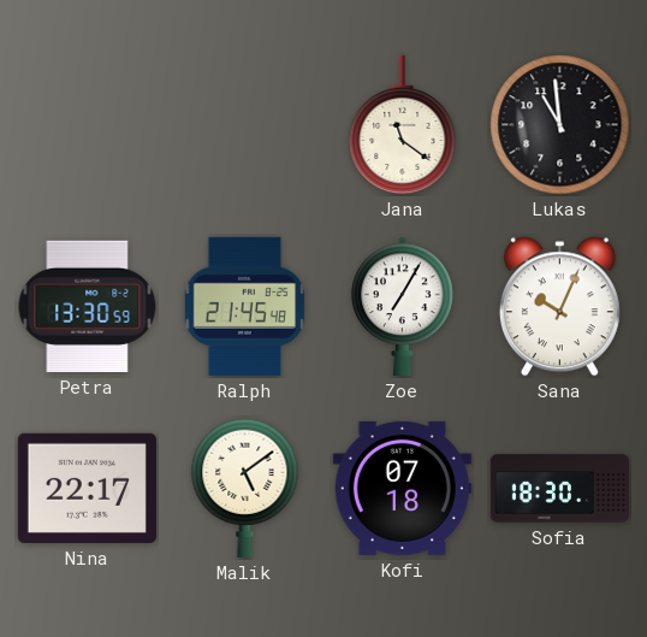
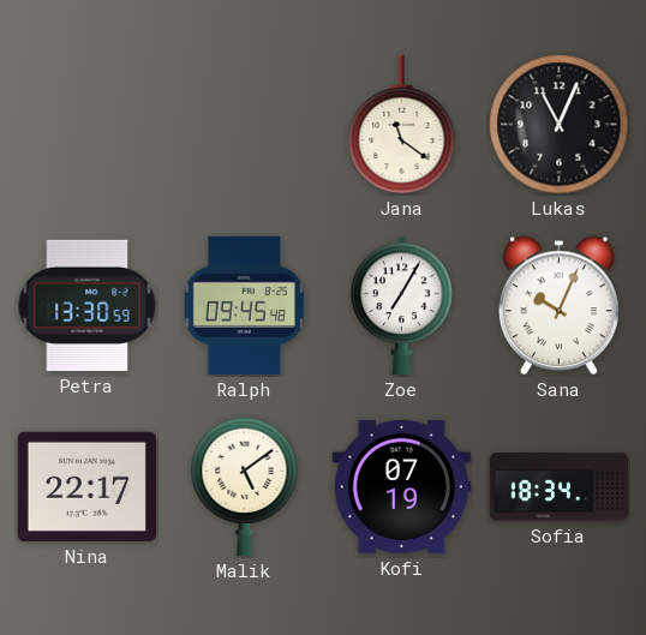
Lukas: 10:59 -> 11:04 (560, 125)
Ralph: 21:45 -> 09:45 (244, 305)
Kofi: 07:18 -> 07:19 (401, 486)
Sofia: 18:30 -> 18:34 (558, 487)
